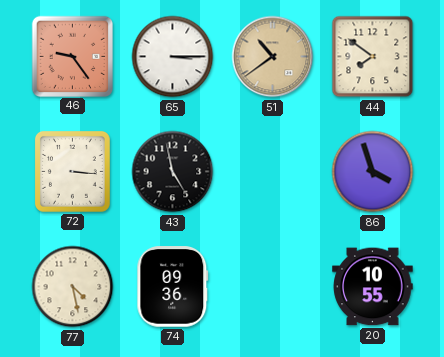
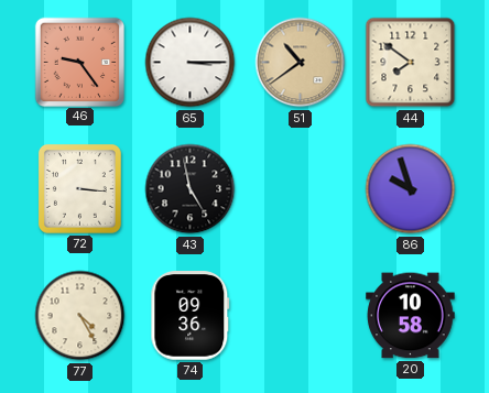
86: 3:57 -> 9:57 (411, 189)
77: 4:28 -> 4:25 (80, 316)
20: 10:55 -> 10:58 (411, 316)
